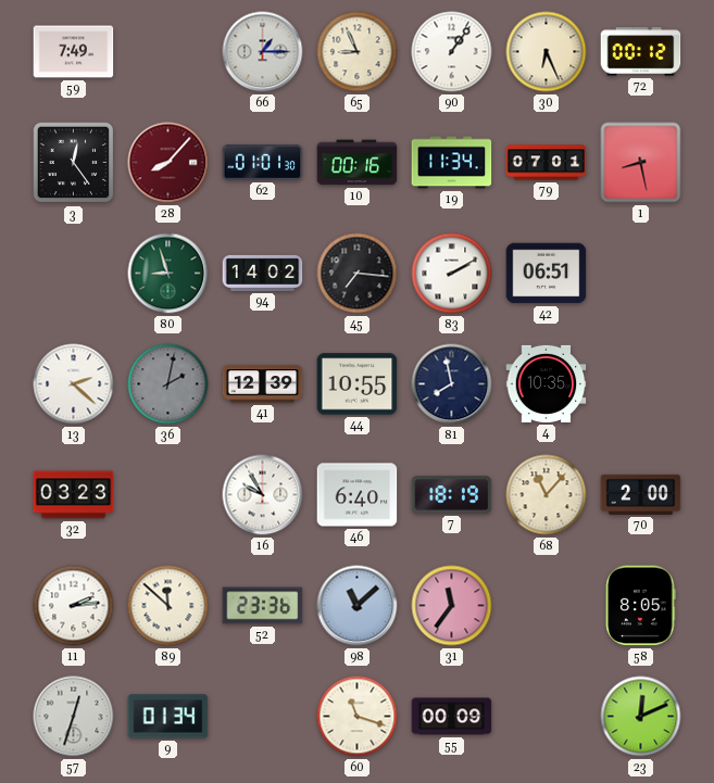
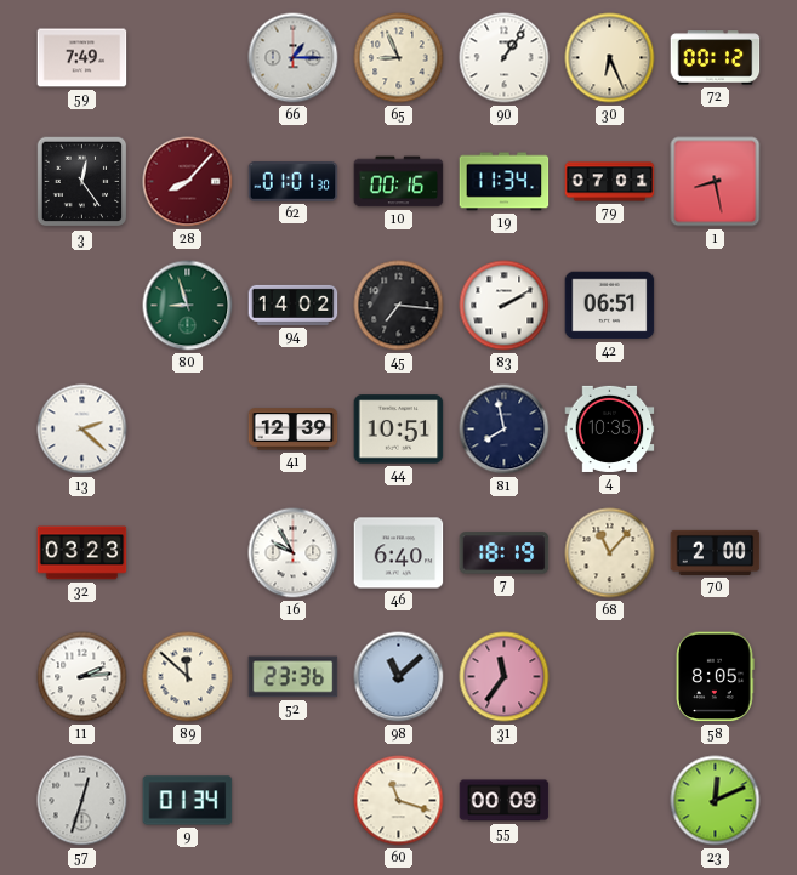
36: 2:02 -> none (168, 384)
44: 10:55 -> 10:51 (399, 430)
